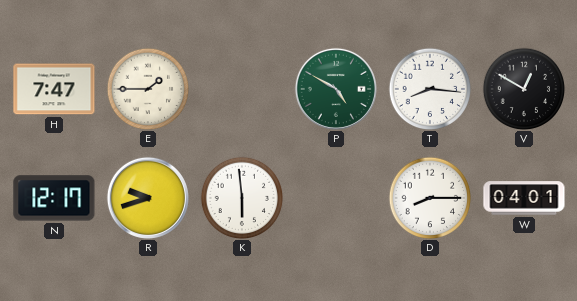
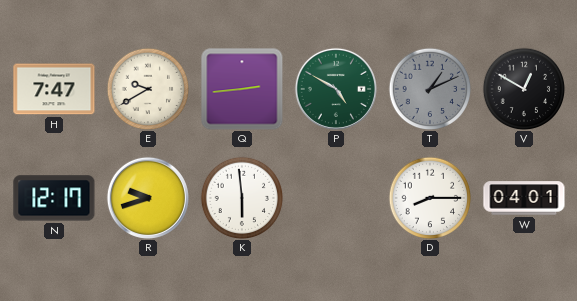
E: 1:45 -> 9:40 (148, 89)
Q: none -> 2:44 (242, 89)
T: 8:16 -> 1:11 (430, 89)
T dial: white -> grey (430, 89)
